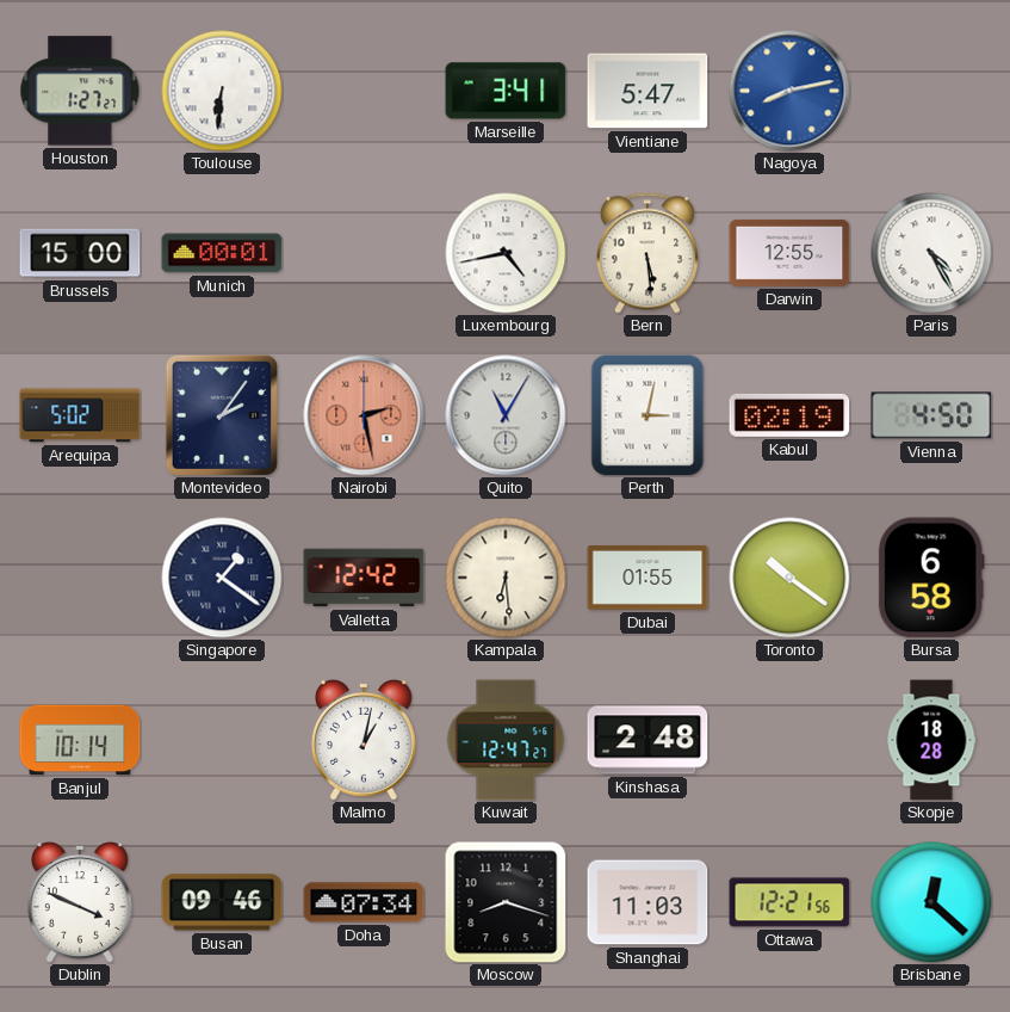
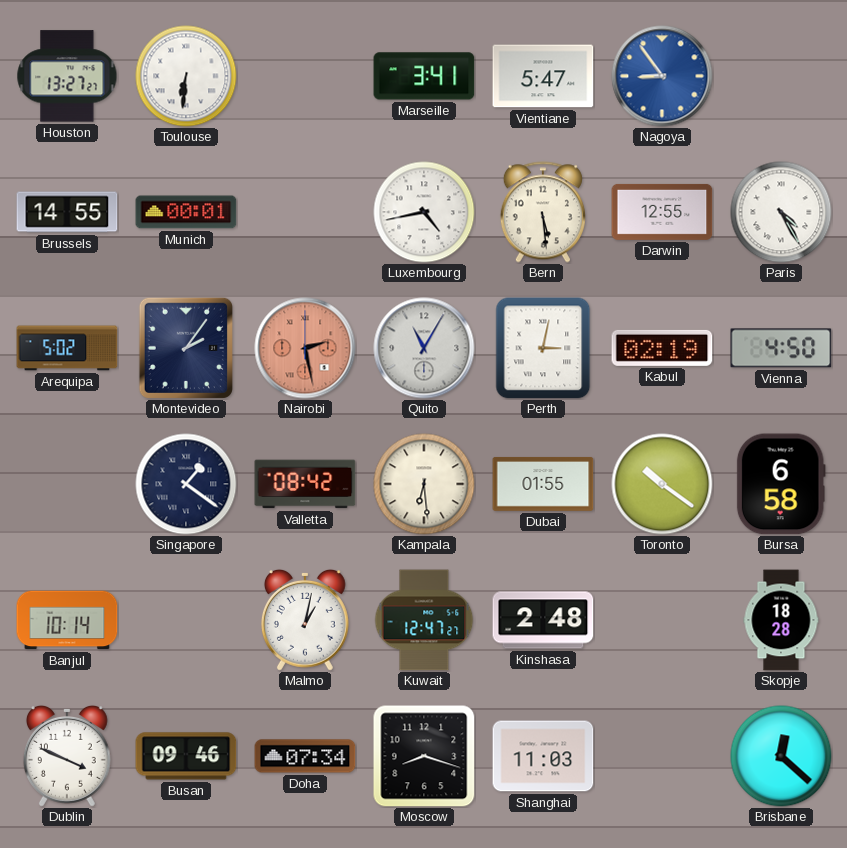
Houston: 1:27 -> 13:27 (67, 76)
Nagoya: 8:13 -> 8:54 (662, 76)
Brussels: 15:00 -> 14:55 (67, 212)
Valletta: 12:42 -> 08:42 (305, 484)
Ottawa: 12:21 -> none (789, 902)
